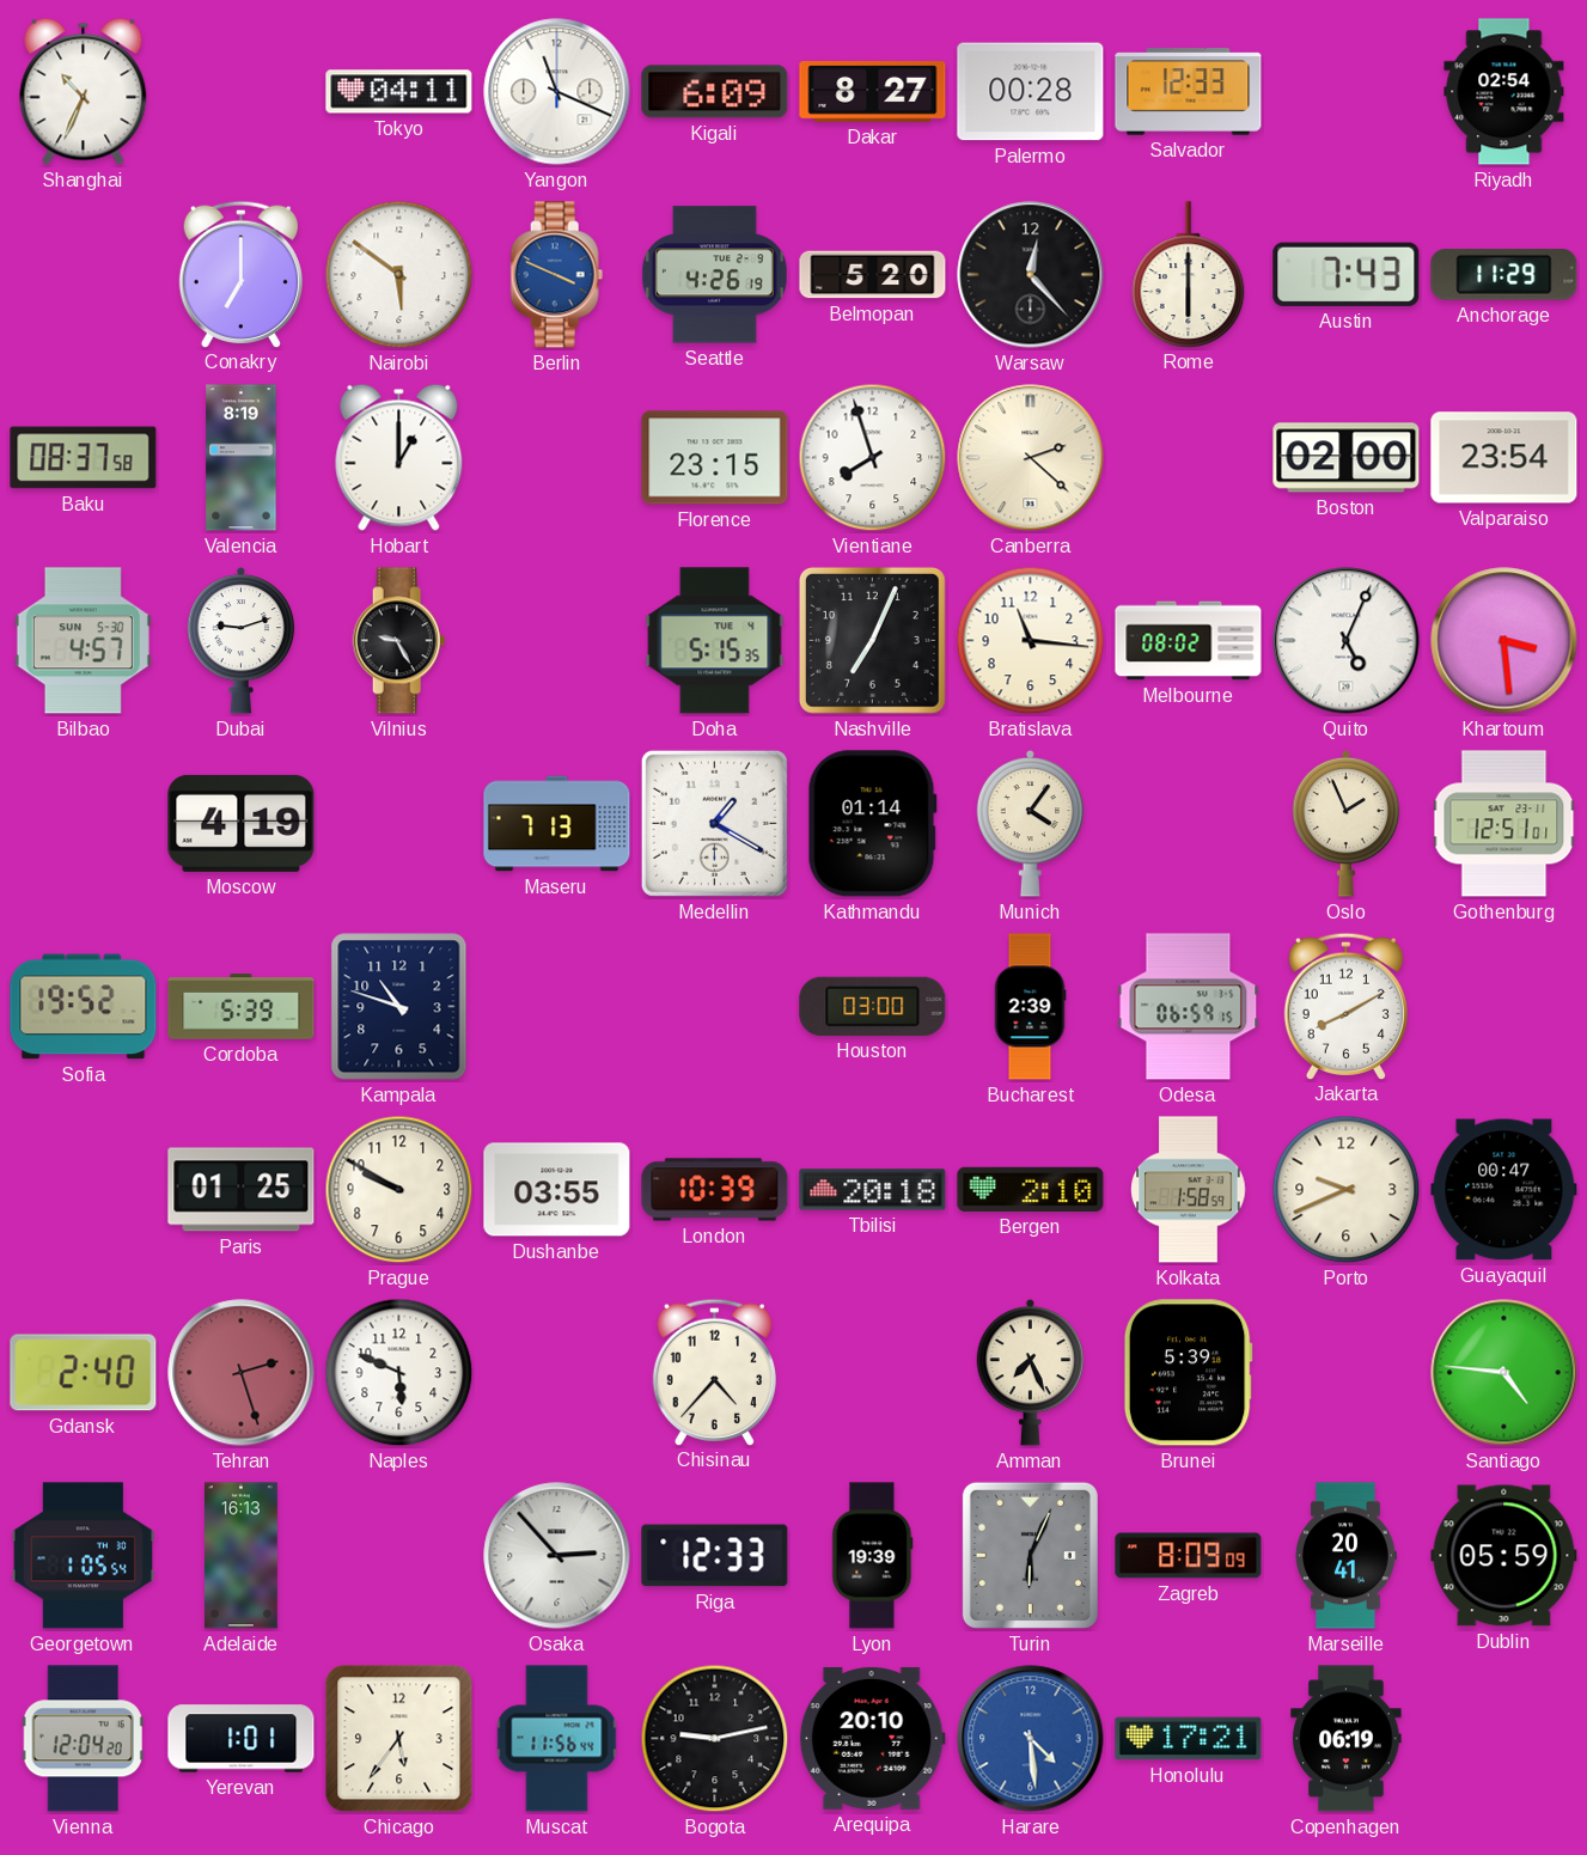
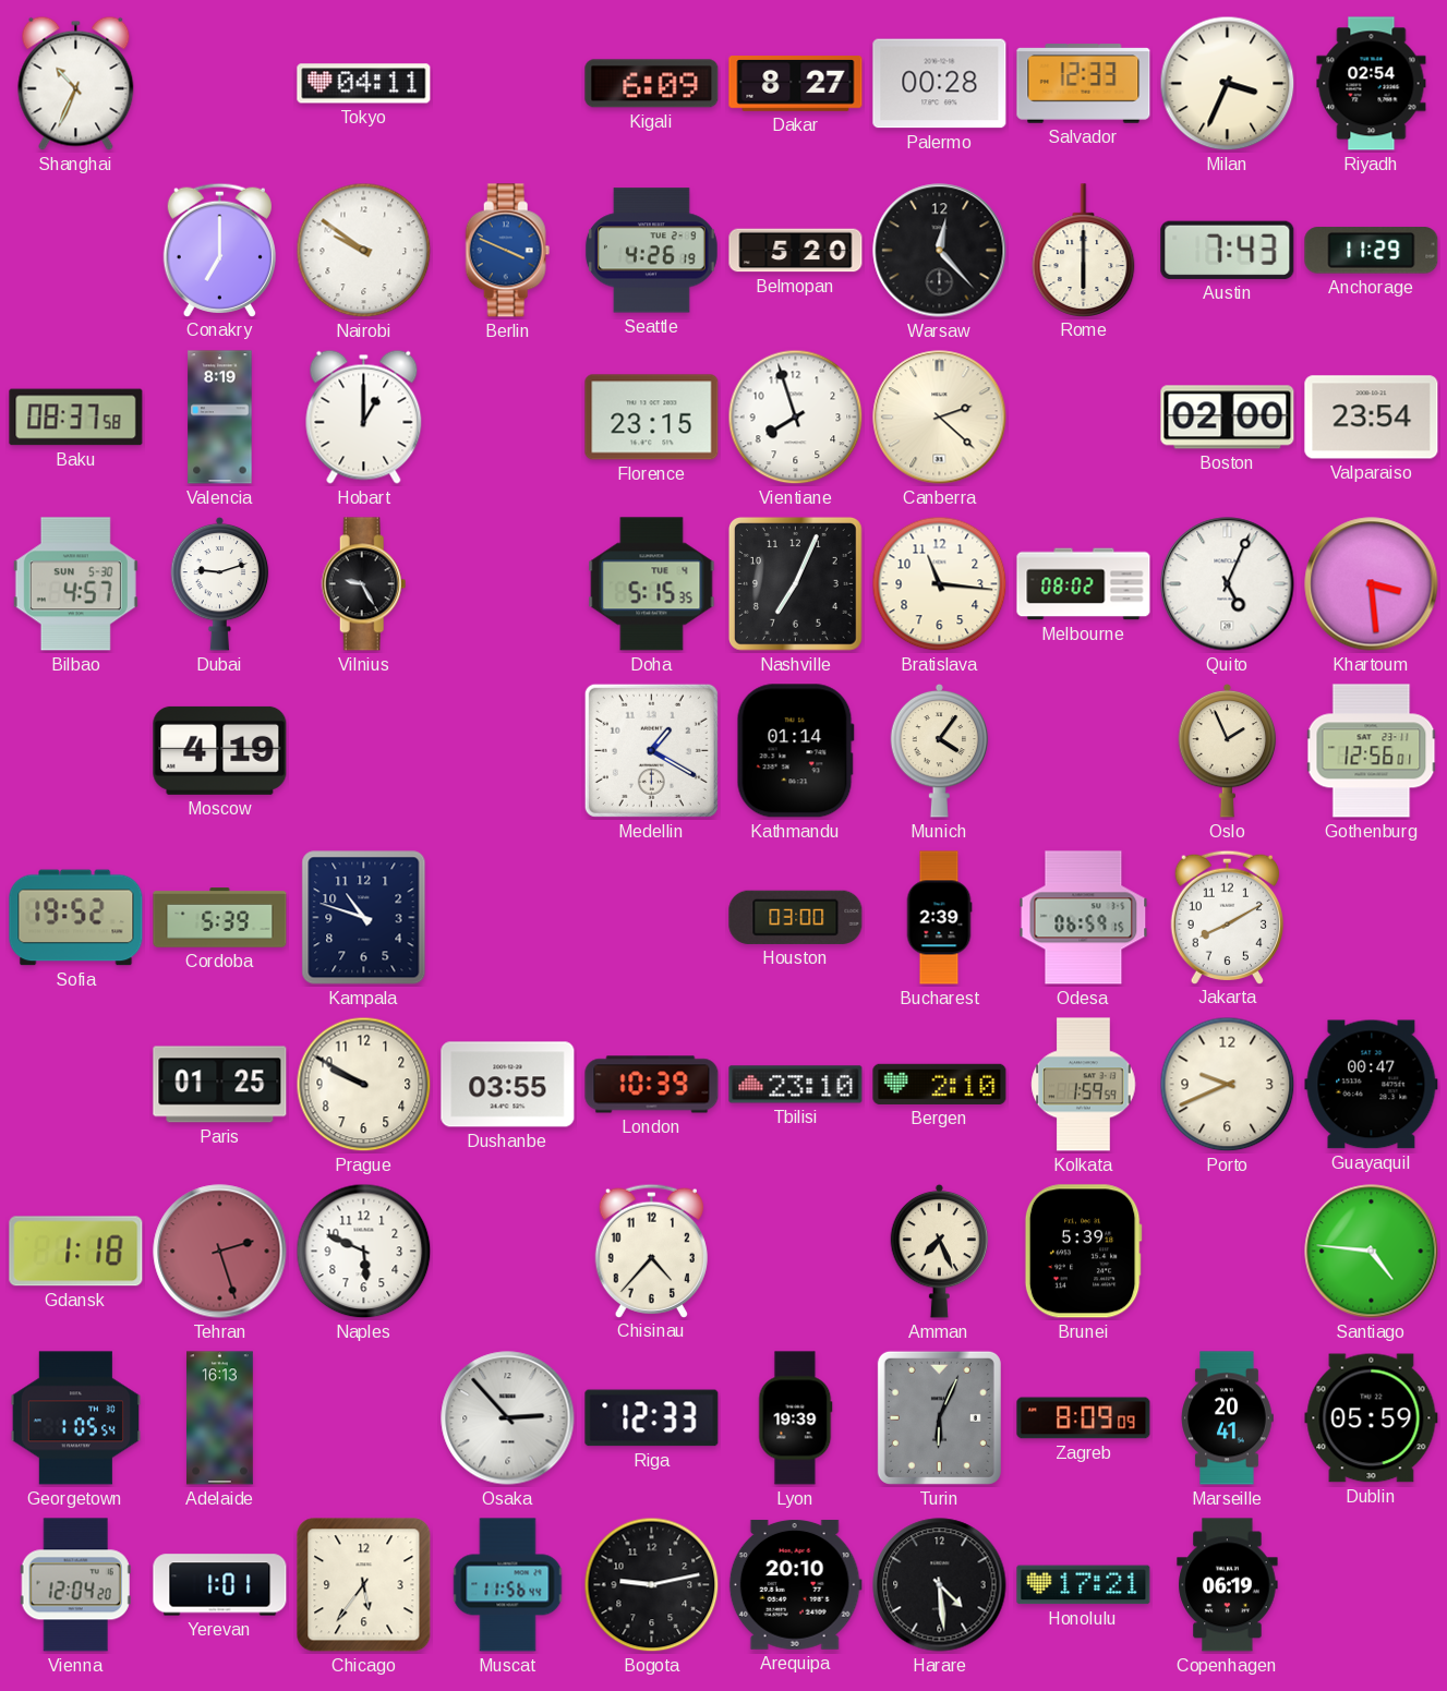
Yangon: 11:19 -> none (557, 92)
Milan: none -> 3:34 (1228, 84)
Nairobi: 5:51 -> 9:51 (364, 251)
Maseru: 7:13 -> none (557, 824)
Gothenburg: 12:51 -> 12:56 (1372, 751)
Tbilisi: 20:18 -> 23:10 (796, 1085)
Kolkata: 1:58 -> 1:59 (1084, 1085)
Gdansk: 2:40 -> 1:18 (76, 1252)
Harare dial: blue -> black (940, 1585)
